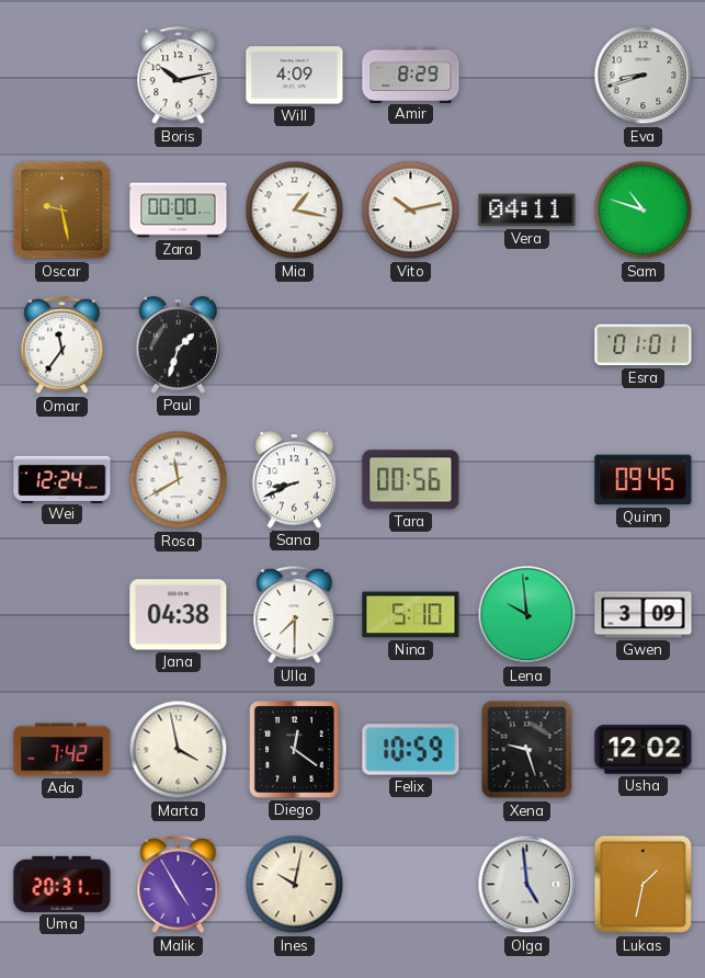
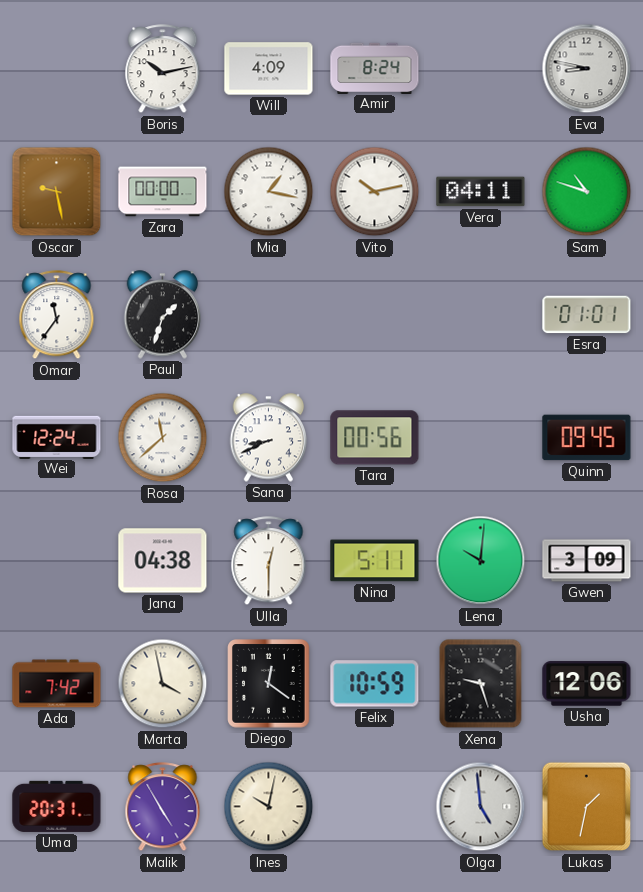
Amir: 8:29 -> 8:24 (375, 68)
Eva: 8:42 -> 8:47 (587, 69)
Rosa: 11:40 -> 11:38 (163, 438)
Ulla: 7:30 -> 12:30 (269, 561)
Nina: 5:10 -> 5:11 (375, 561)
Lena: 9:59 -> 10:01 (481, 561)
Usha: 12:02 -> 12:06 (587, 684)
